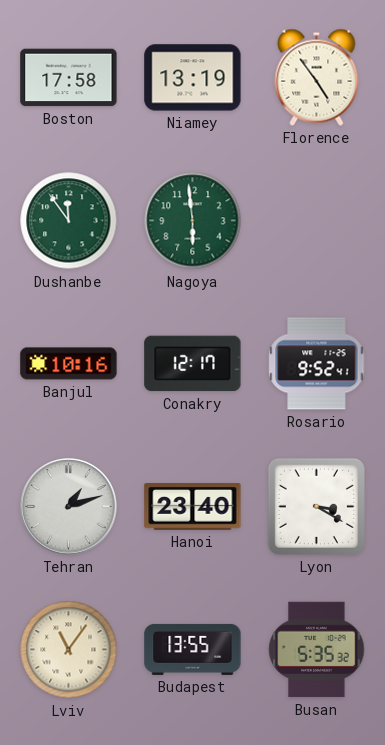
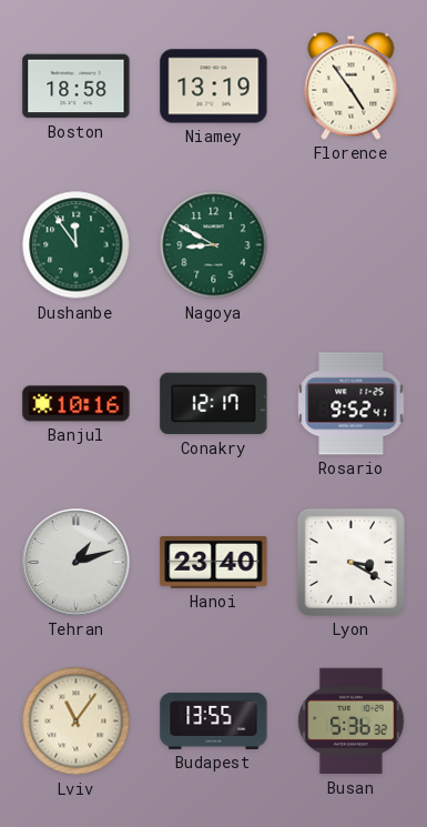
Boston: 17:58 -> 18:58 (77, 87)
Nagoya: 5:59 -> 8:50 (214, 245)
Busan: 5:35 -> 5:36 (352, 722)
